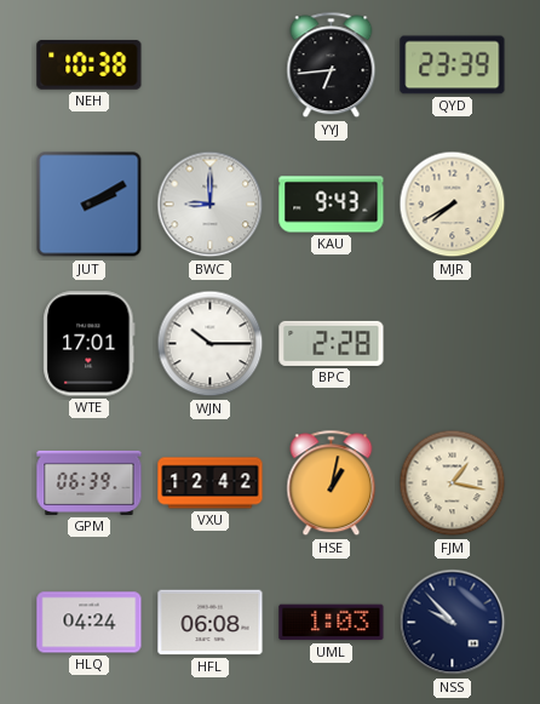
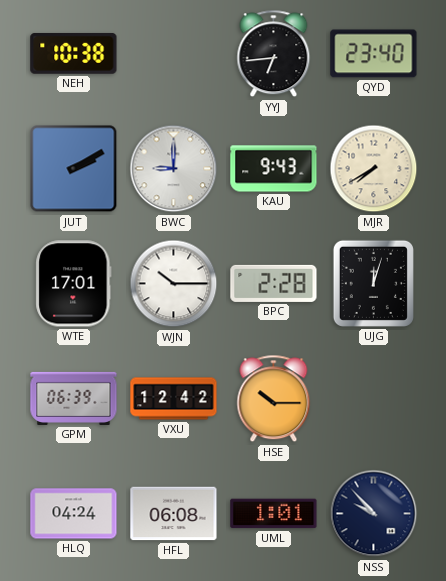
QYD: 23:39 -> 23:40 (374, 54)
UJG: none -> 12:03 (373, 283)
HSE: 1:02 -> 10:15 (274, 399)
FJM: 1:17 -> none (453, 483)
UML: 1:03 -> 1:01 (274, 514)
